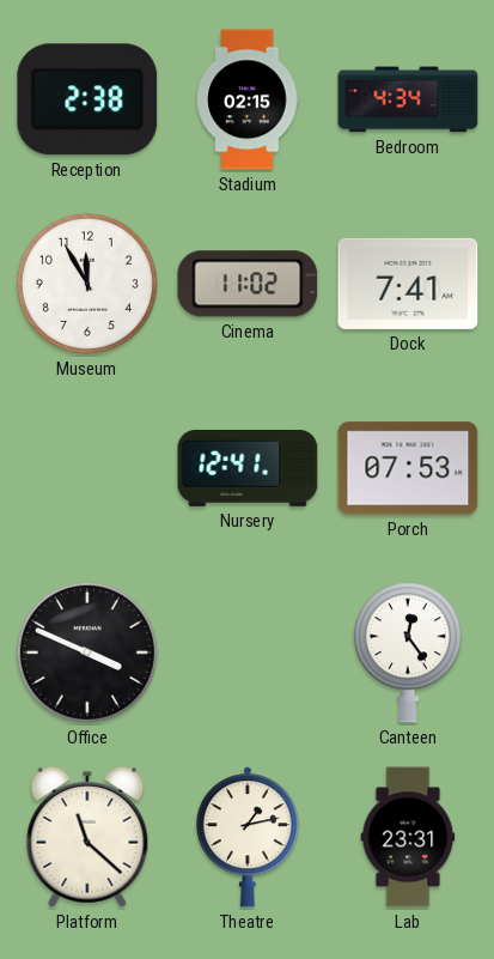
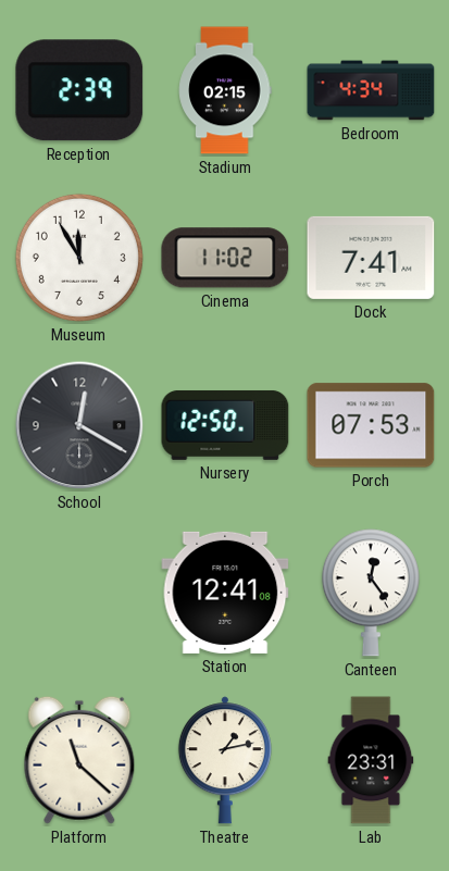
Reception: 2:38 -> 2:39 (79, 90)
School: none -> 12:20 (79, 425)
Nursery: 12:41 -> 12:50 (225, 425)
Office: 3:49 -> none (87, 653)
Station: none -> 12:41 (225, 593)
